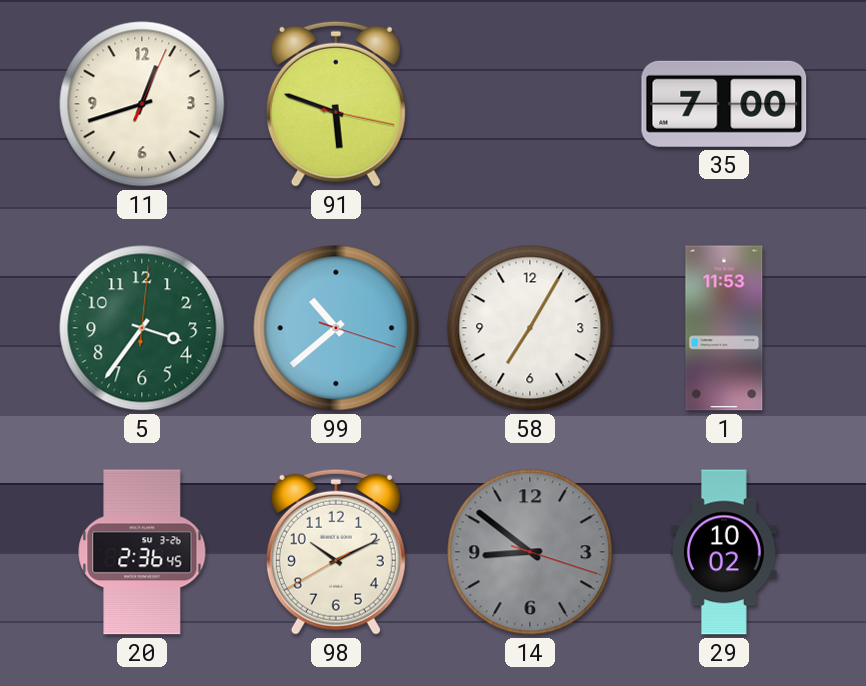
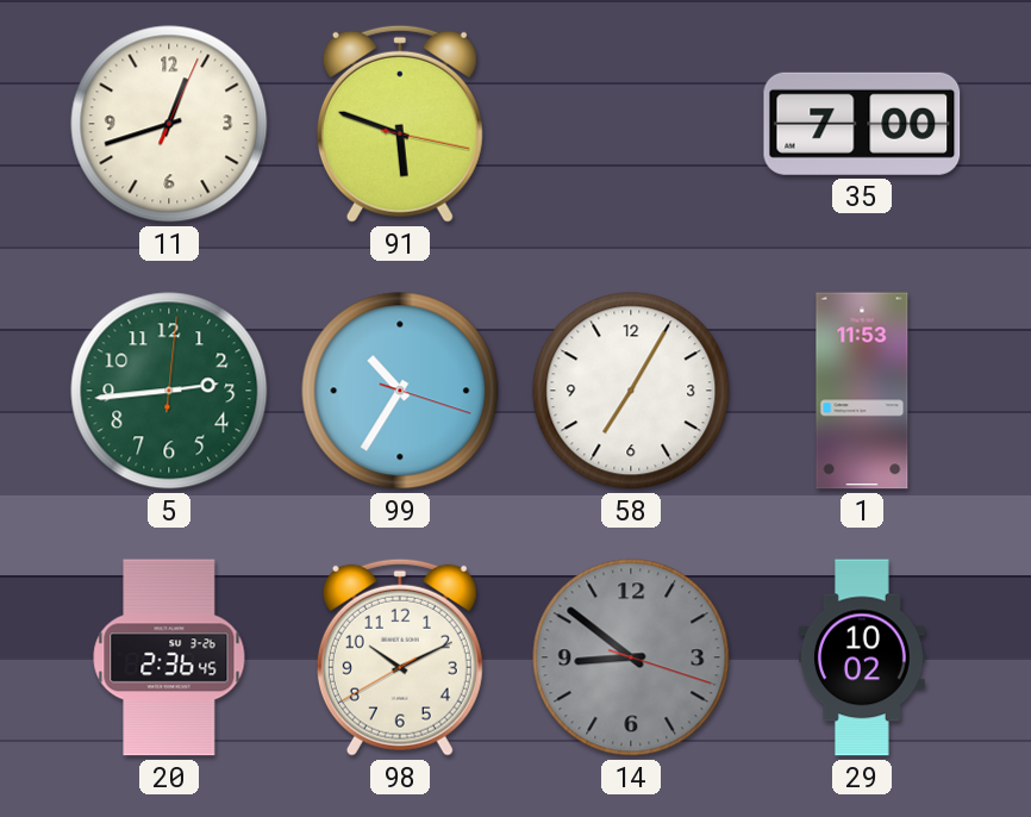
5: 3:36 -> 2:44 (169, 391)
99: 10:38 -> 10:35 (400, 391)
